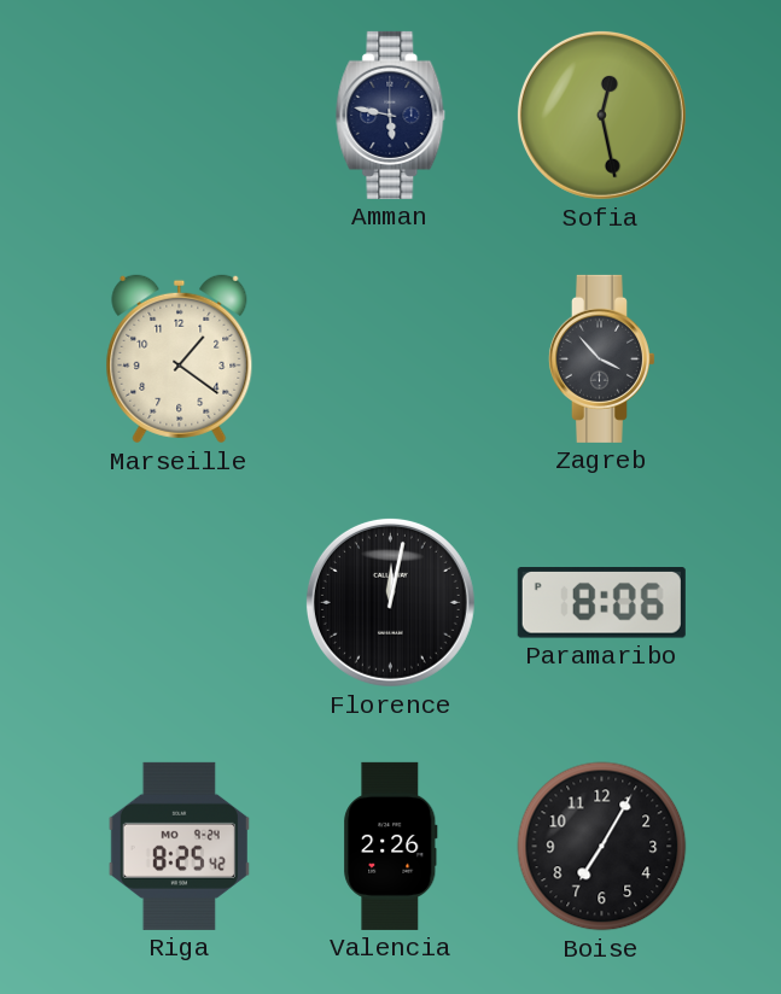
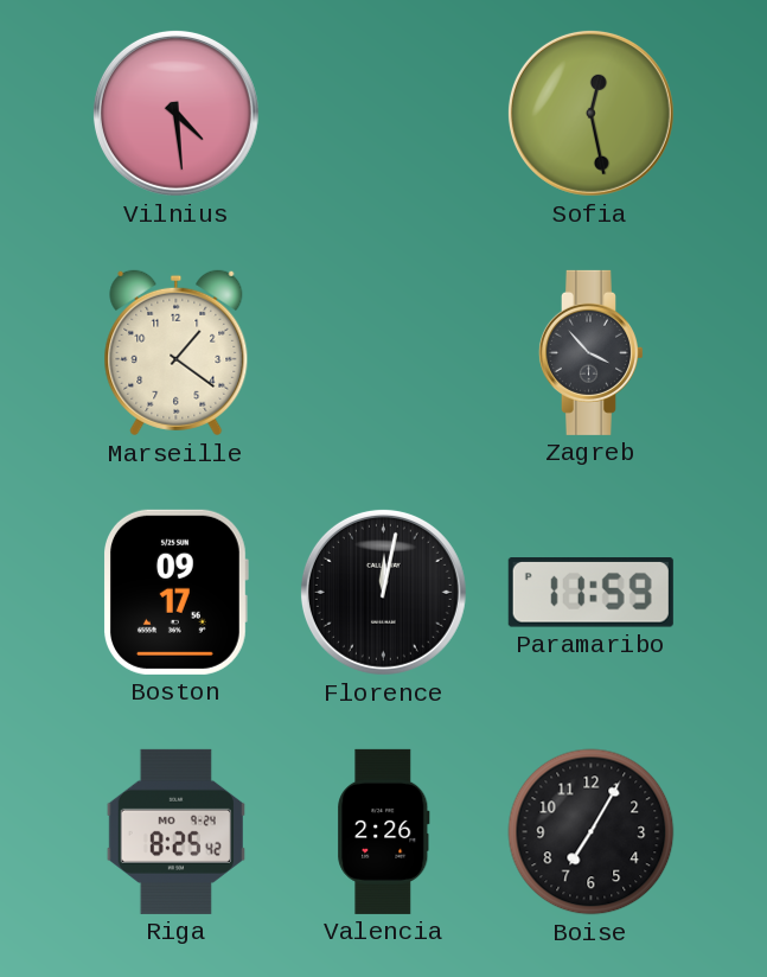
Vilnius: none -> 4:29 (175, 113)
Amman: 5:47 -> none (391, 115)
Boston: none -> 09:17 (177, 592)
Paramaribo: 8:06 -> 11:59 (590, 593)
